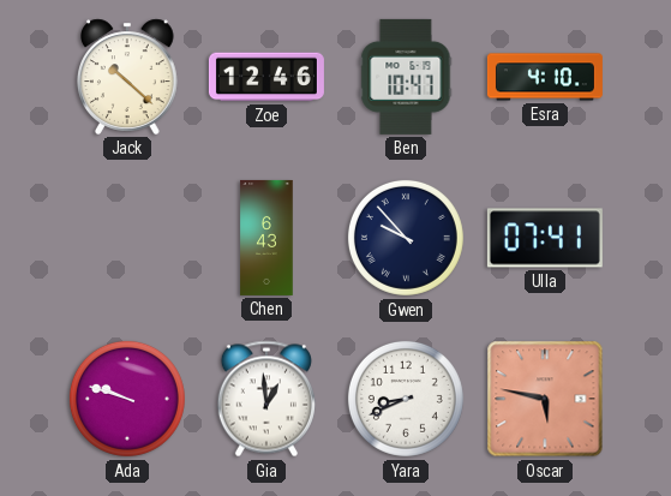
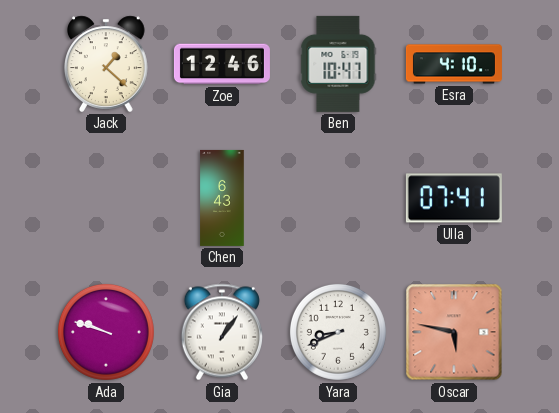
Jack: 10:22 -> 1:22 (107, 64)
Gwen: 9:53 -> none (406, 238)
Gia: 12:59 -> 1:06 (222, 332)
